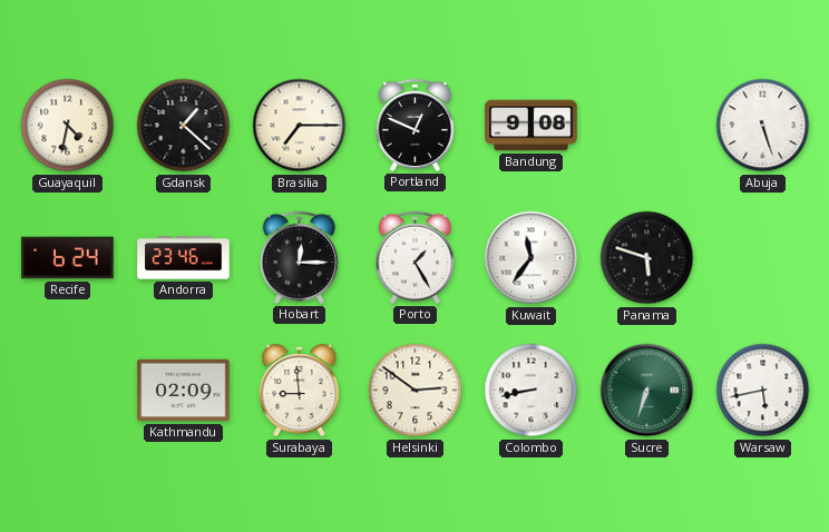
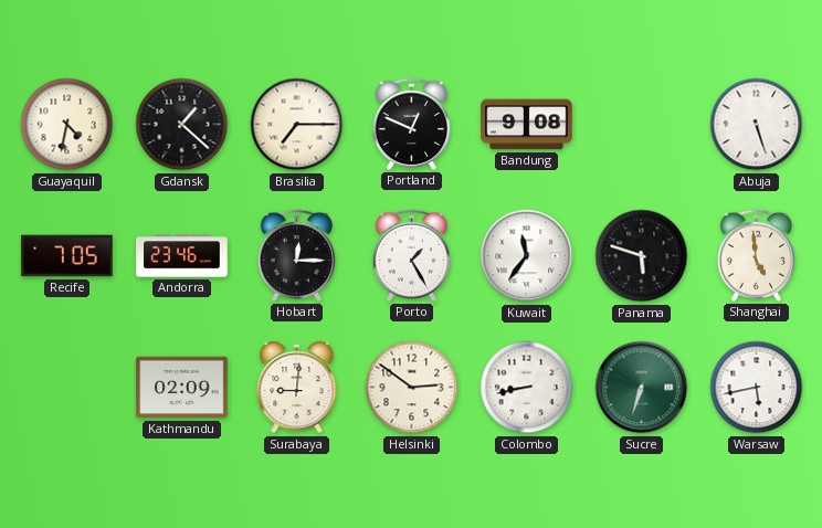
Recife: 6:24 -> 7:05 (67, 256)
Shanghai: none -> 4:59 (756, 255)
Surabaya: 8:59 -> 9:01 (297, 388)
